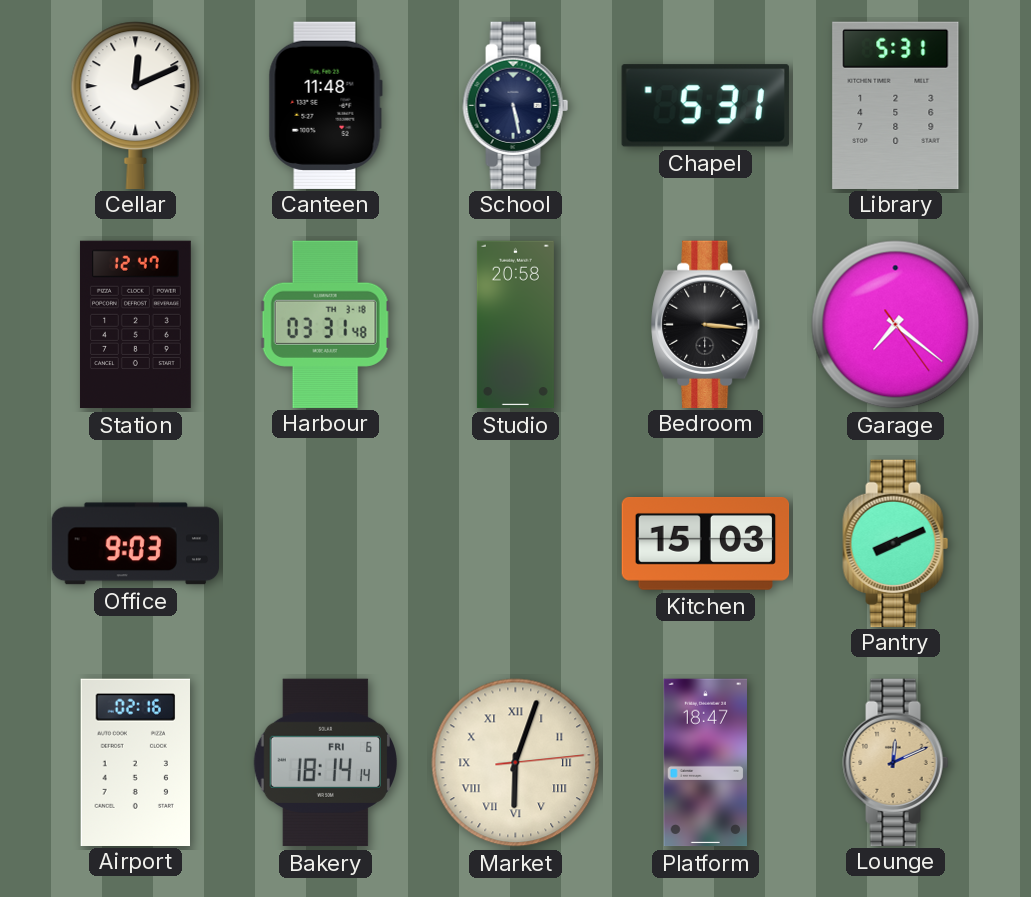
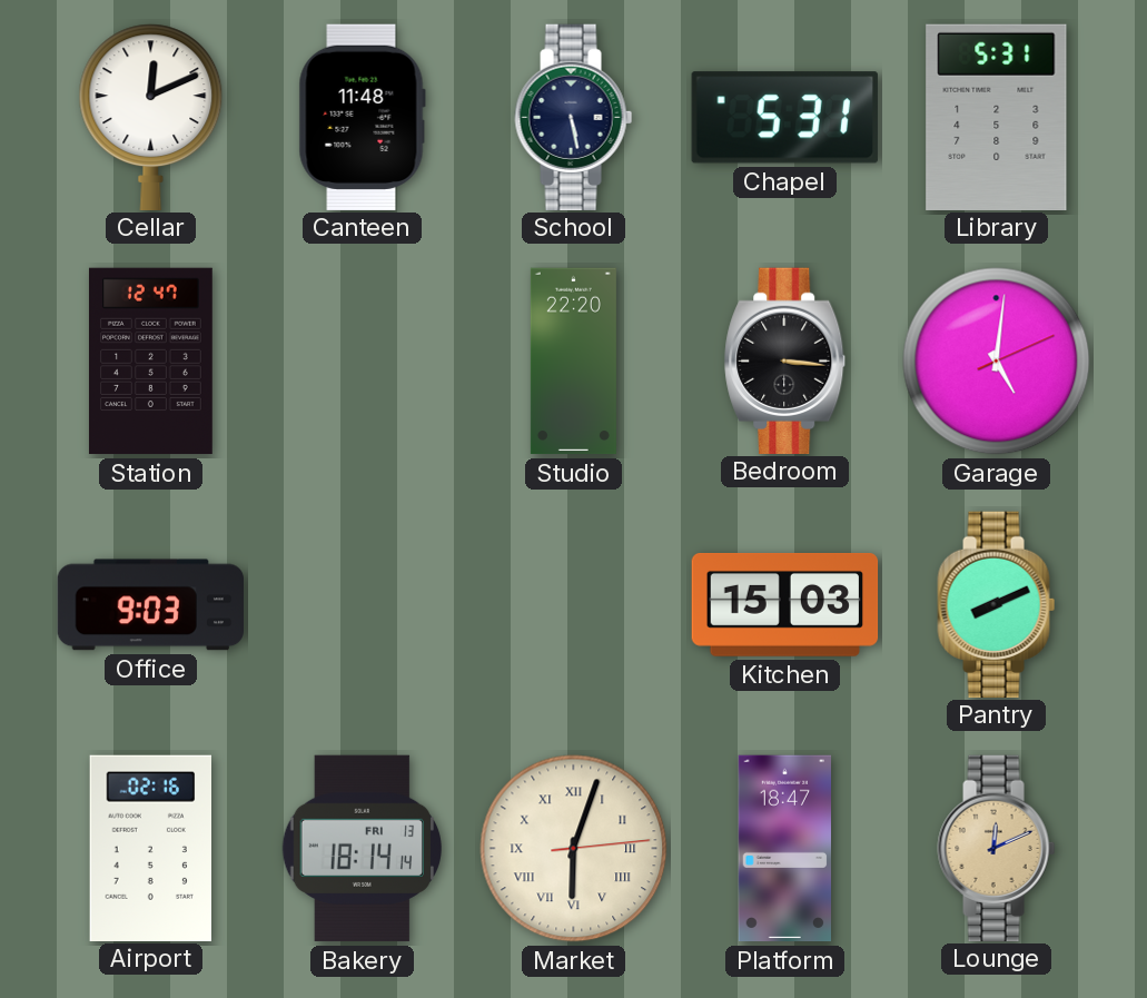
Harbour: 03:31 -> none (325, 324)
Studio: 20:58 -> 22:20 (573, 362)
Garage: 7:21 -> 5:01 (997, 362)
Bakery date: FRI 6 -> FRI 13 (362, 849)
